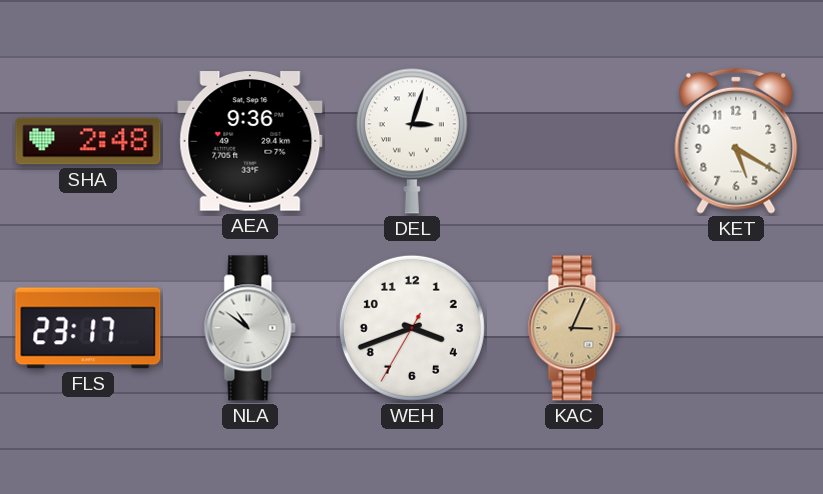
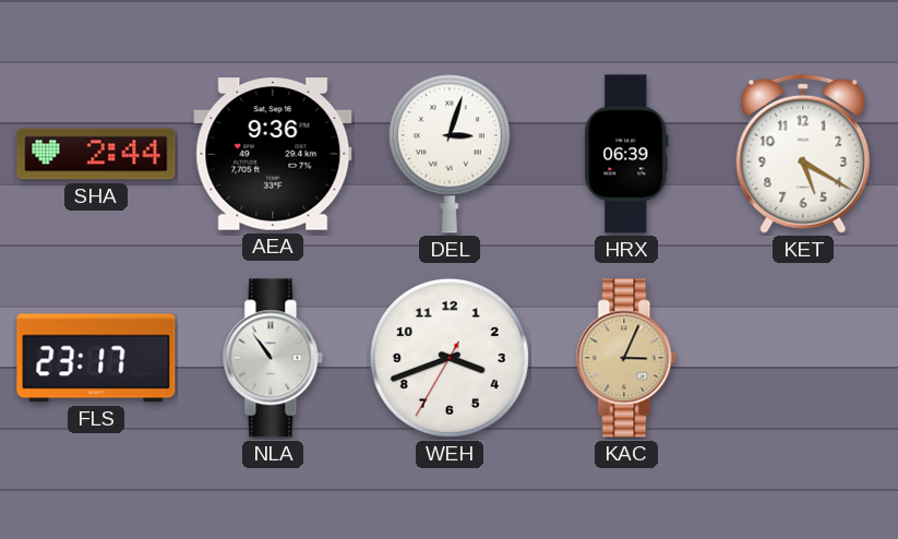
SHA: 2:48 -> 2:44 (96, 154)
HRX: none -> 06:39 (626, 154)
NLA: 10:51 -> 10:54 (273, 358)
